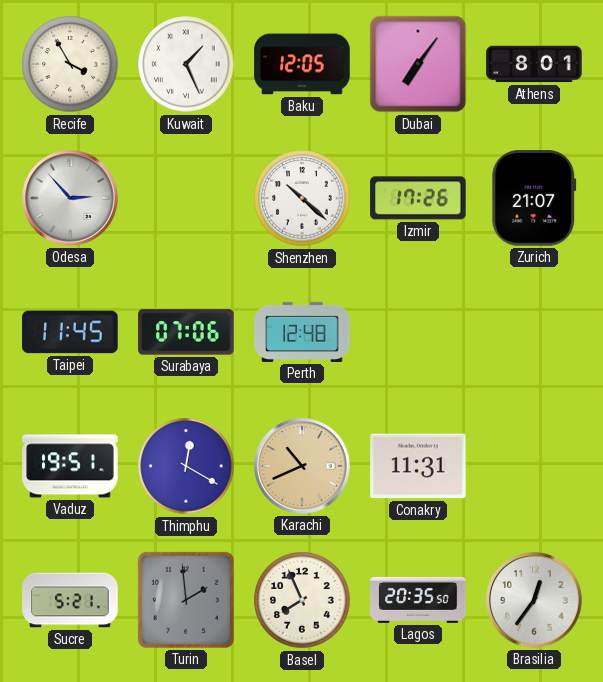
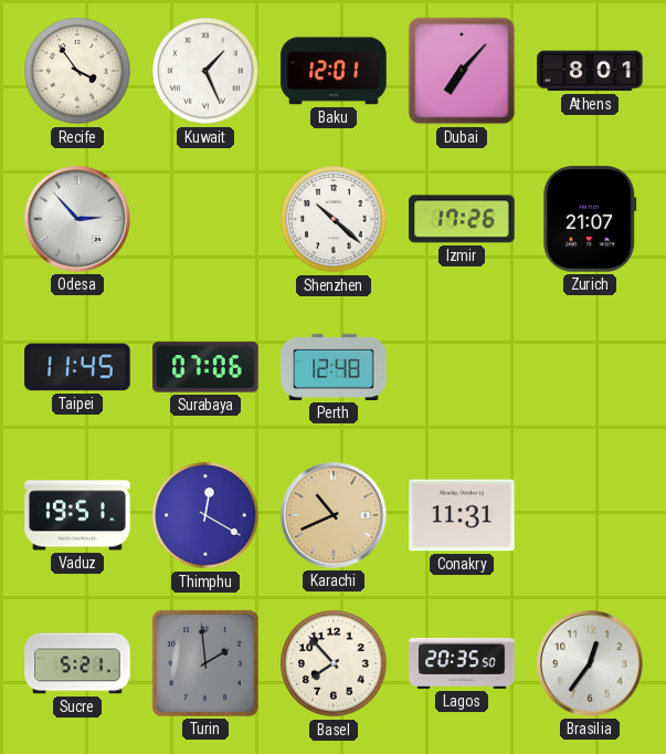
Recife: 3:55 -> 3:54 (77, 71)
Baku: 12:05 -> 12:01 (334, 71)
Dubai: 7:06 -> 7:07 (462, 71)
Basel: 7:56 -> 7:53 (334, 663)
